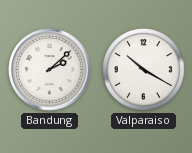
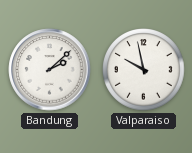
Valparaiso: 10:20 -> 9:58 (144, 70)
